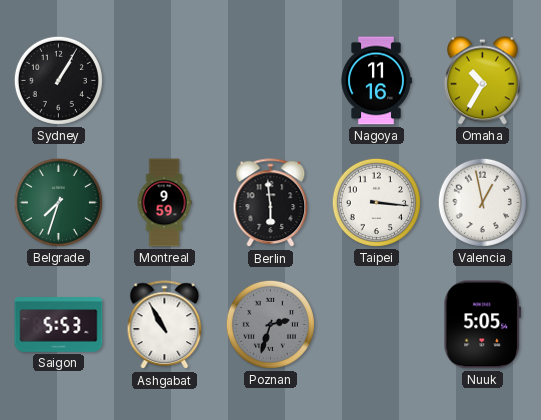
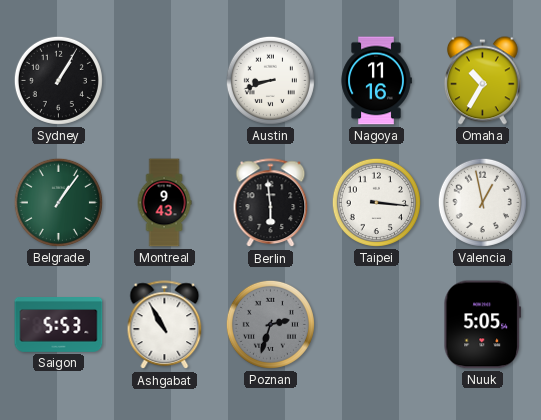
Austin: none -> 8:42 (270, 80)
Belgrade: 7:33 -> 1:06 (58, 202)
Montreal: 9:59 -> 9:43 (164, 203)
